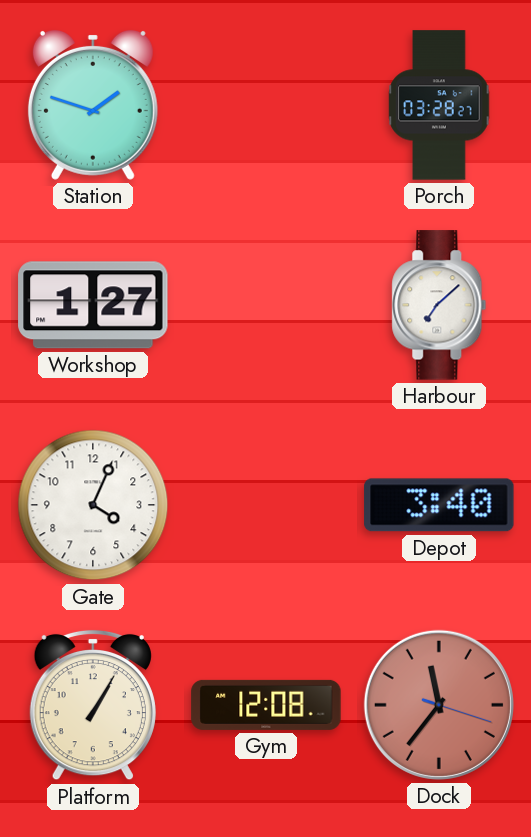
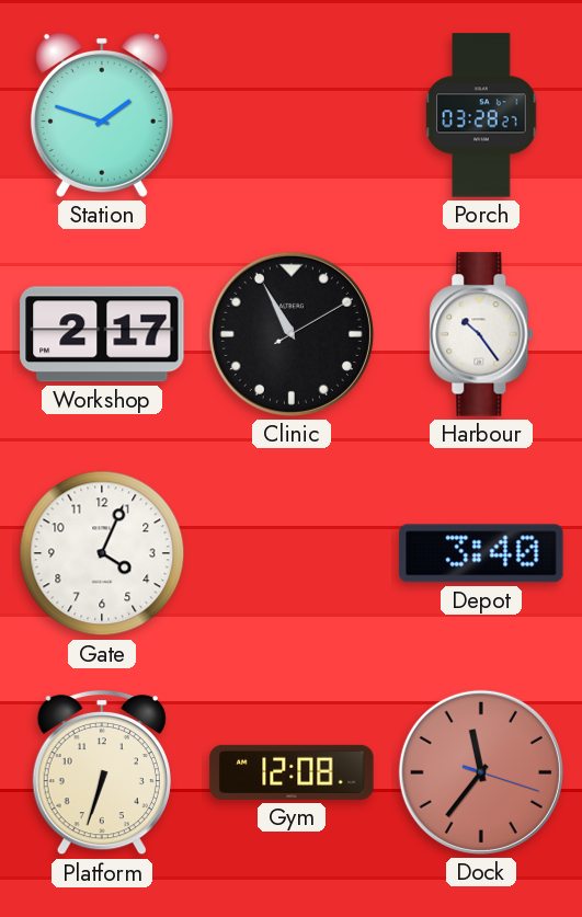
Workshop: 1:27 -> 2:17 (102, 334)
Clinic: none -> 10:55 (292, 334)
Harbour: 7:08 -> 10:24 (481, 334)
Platform: 1:05 -> 6:33 (102, 772)
